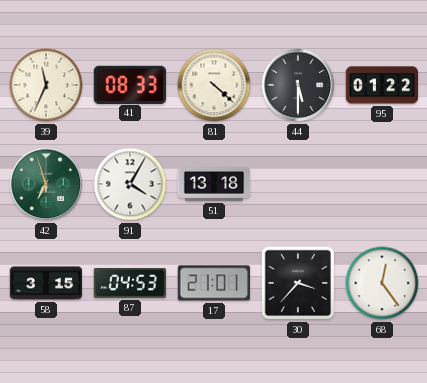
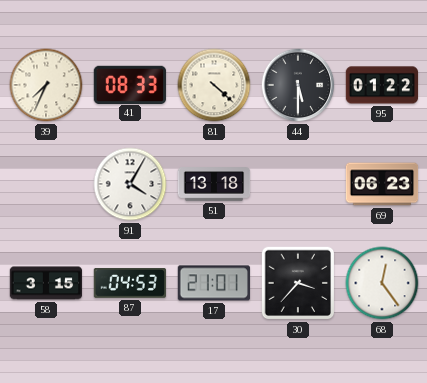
39: 11:34 -> 7:34 (46, 85)
42: 6:57 -> none (46, 184)
69: none -> 06:23 (382, 184)
